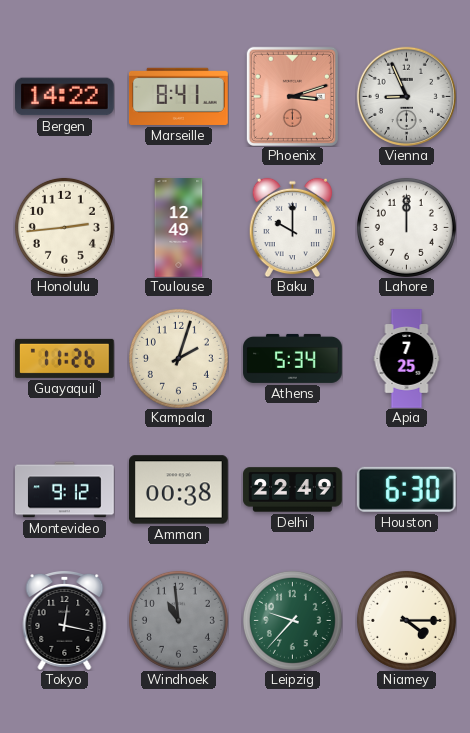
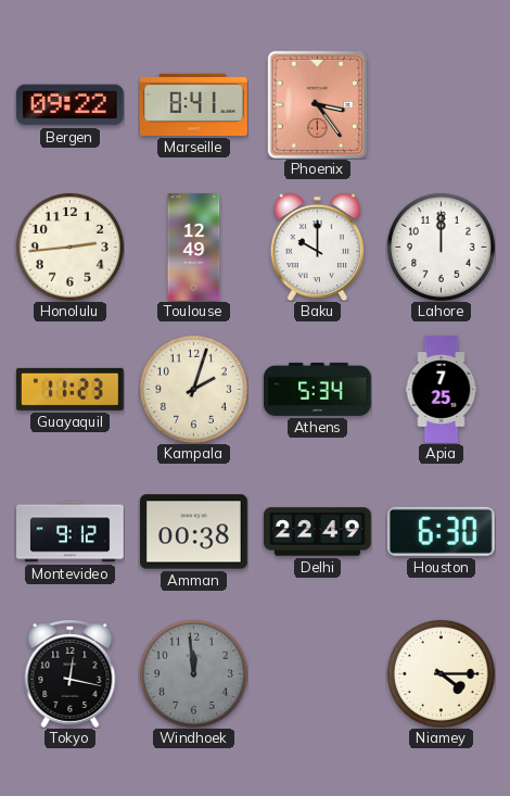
Bergen: 14:22 -> 09:22 (69, 105)
Phoenix: 3:12 -> 3:24 (317, 104)
Vienna: 8:56 -> none (406, 96)
Guayaquil: 11:26 -> 11:23 (69, 389)
Windhoek: 10:59 -> 11:59 (193, 673)
Leipzig: 9:37 -> none (292, 620)
